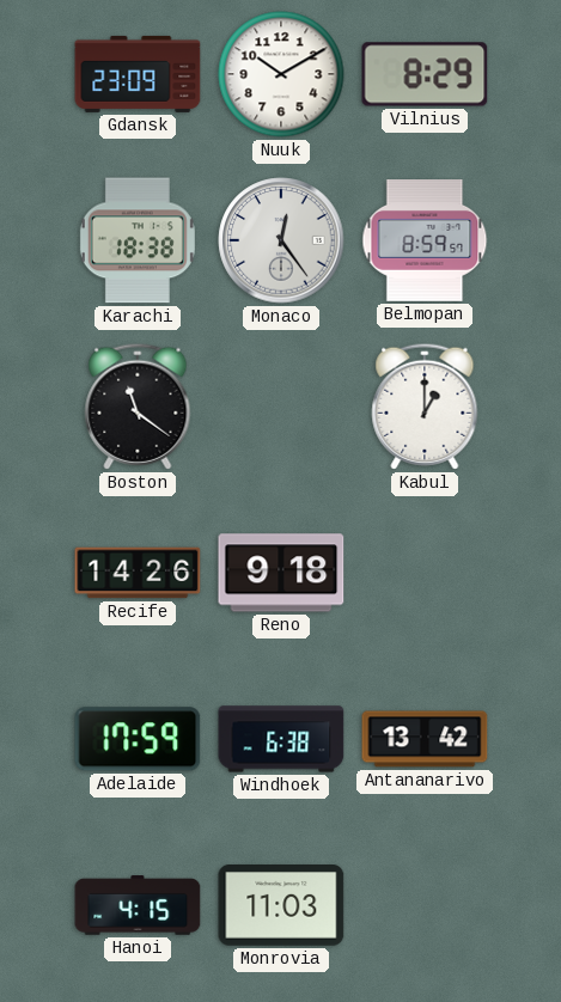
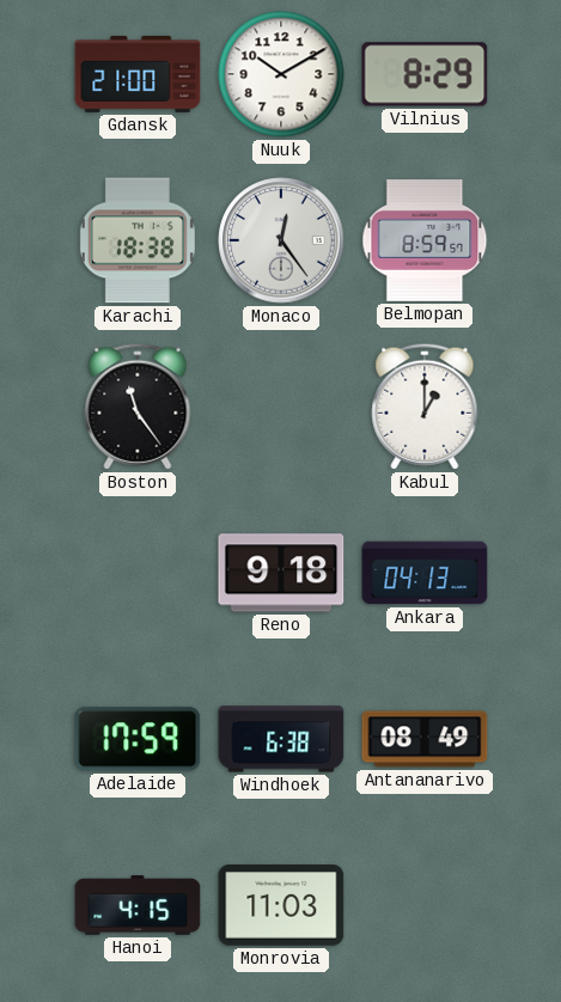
Gdansk: 23:09 -> 21:00 (138, 74)
Boston: 11:21 -> 11:24 (138, 407)
Recife: 14:26 -> none (138, 573)
Ankara: none -> 04:13 (425, 573)
Antananarivo: 13:42 -> 08:49 (425, 739)
